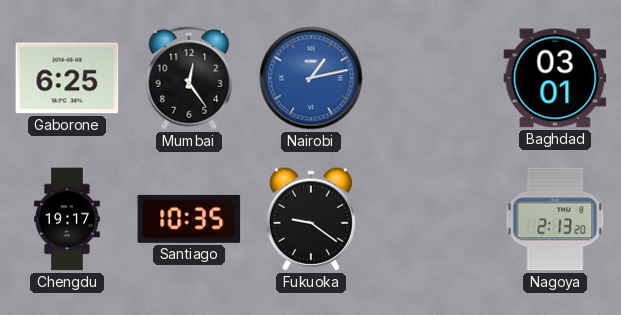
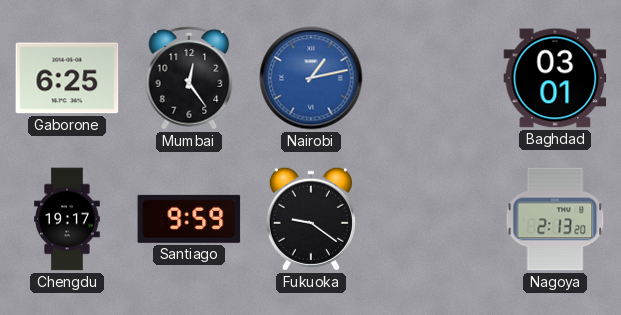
Santiago: 10:35 -> 9:59 (189, 219)
